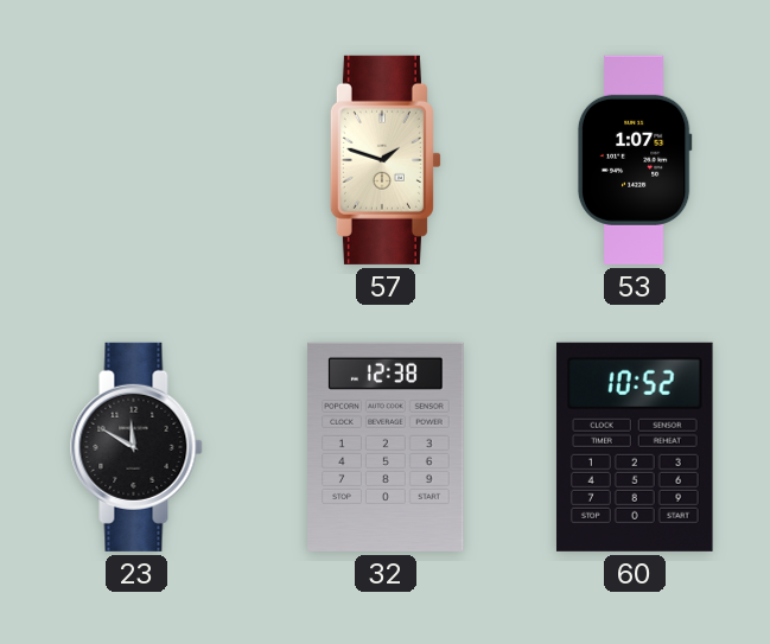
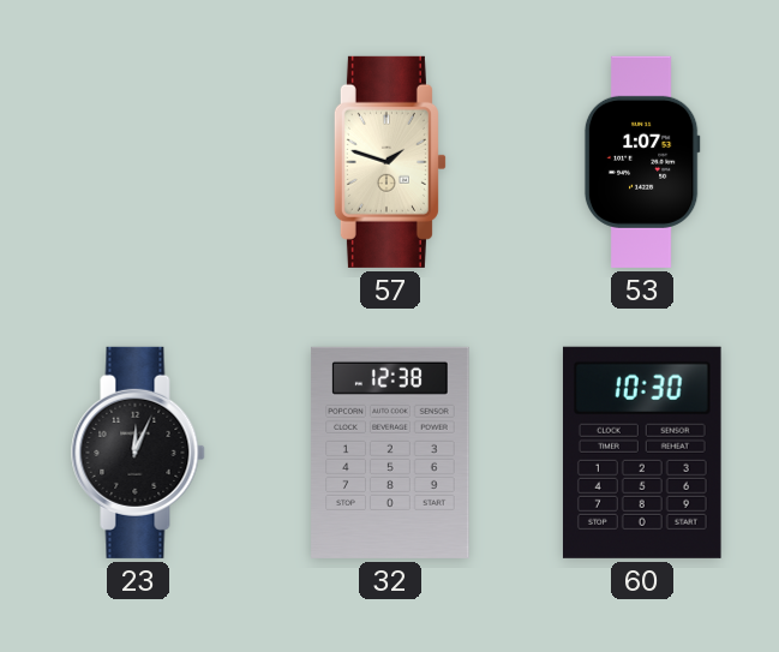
23: 11:50 -> 12:04 (138, 453)
60: 10:52 -> 10:30 (642, 453)
